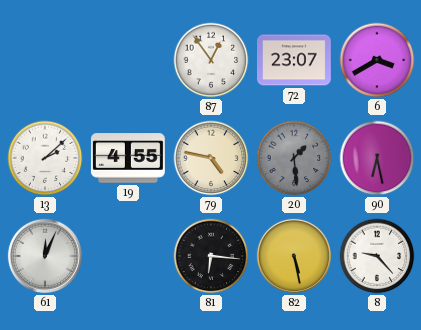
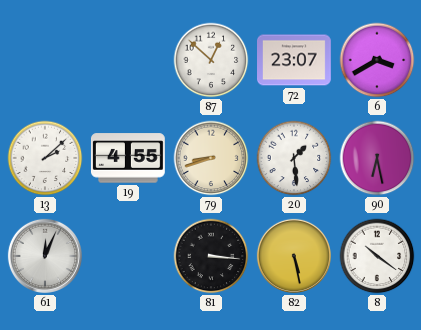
87: 12:54 -> 12:52 (211, 60)
79: 4:47 -> 8:42 (211, 158)
20 dial: grey -> white (294, 158)
81: 6:16 -> 3:16 (211, 256)
8: 9:23 -> 10:21 (377, 256)
